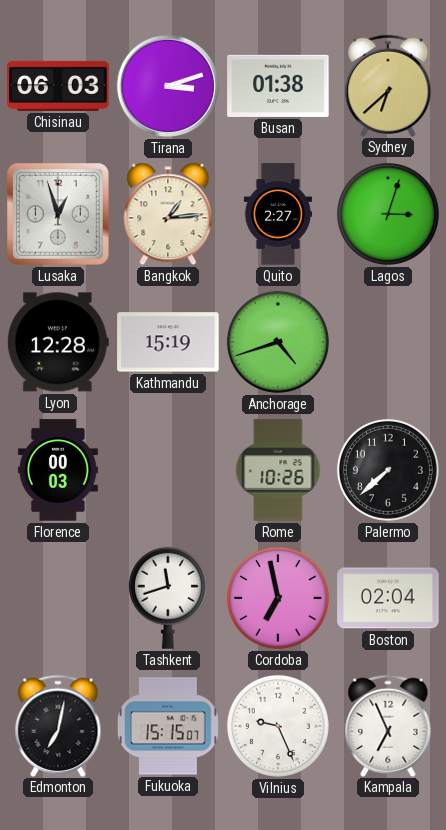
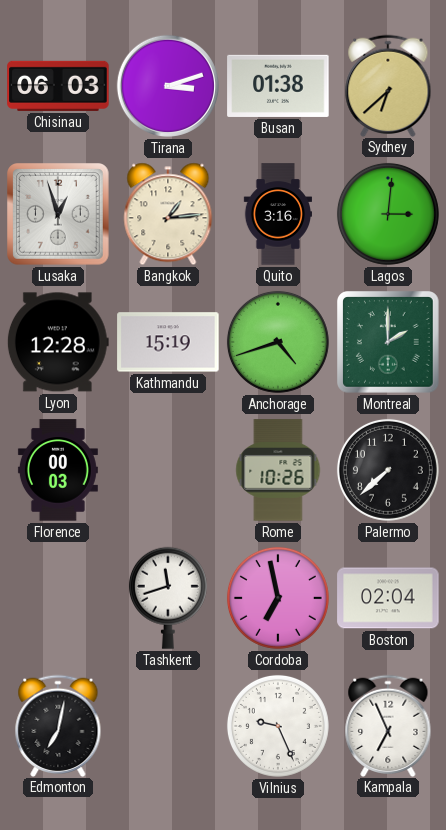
Quito: 2:27 -> 3:16 (277, 214)
Lagos: 3:03 -> 3:01 (388, 214)
Montreal: none -> 2:00 (389, 343)
Fukuoka: 15:15 -> none (168, 726)
